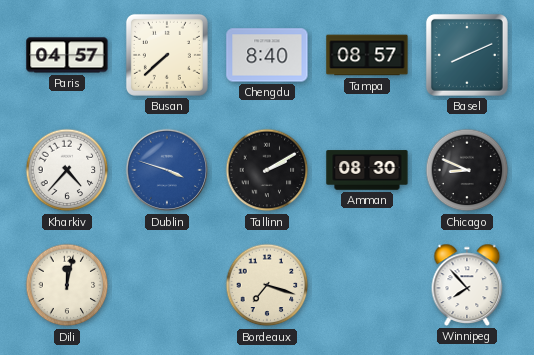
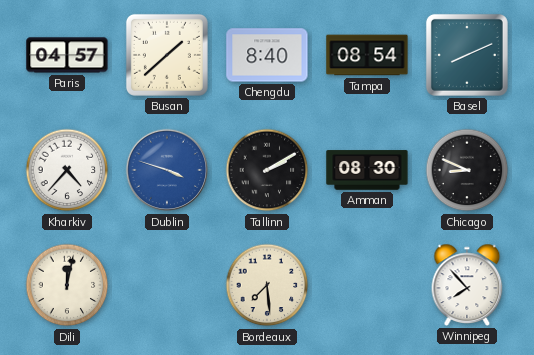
Busan: 7:38 -> 1:38 (167, 55)
Tampa: 08:57 -> 08:54 (367, 55)
Bordeaux: 7:18 -> 7:29 (267, 285)
